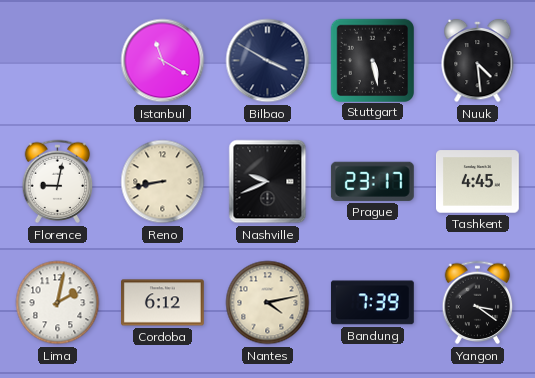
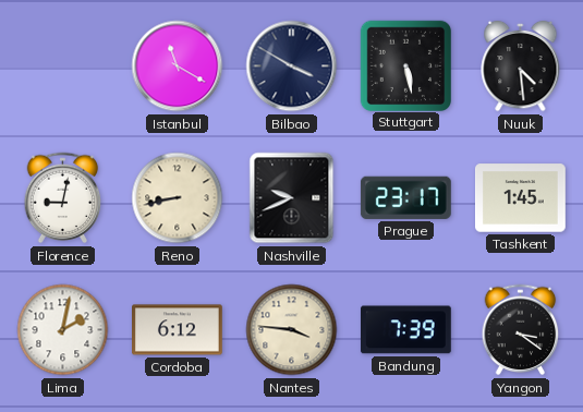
Tashkent: 4:45 -> 1:45 (521, 198)
Nantes: 4:13 -> 3:46 (292, 330)
